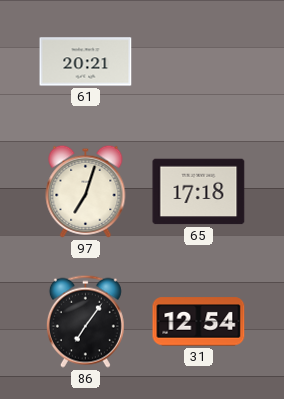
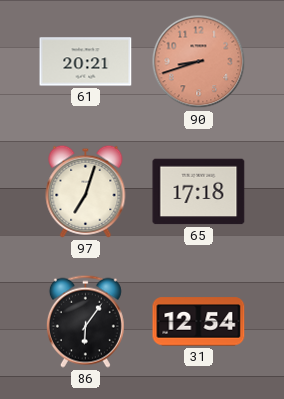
90: none -> 8:42 (199, 62)
86: 7:06 -> 6:06 (85, 321)
